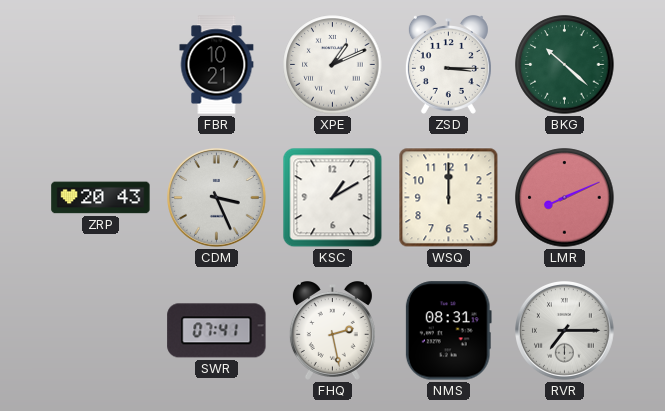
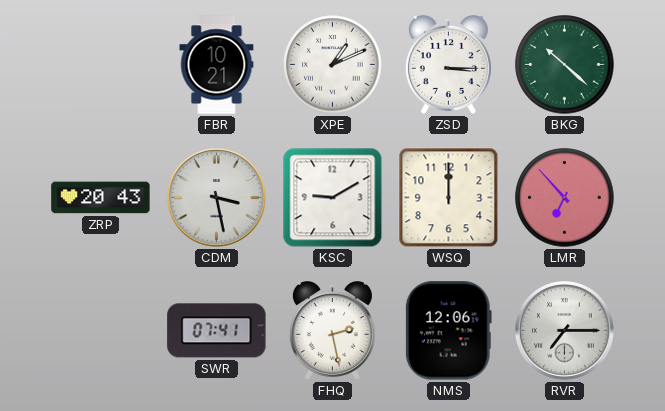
CDM: 3:26 -> 3:28 (217, 198)
KSC: 1:10 -> 9:10 (333, 198)
LMR: 8:11 -> 6:53 (565, 198)
NMS: 08:31 -> 12:06 (448, 331)
